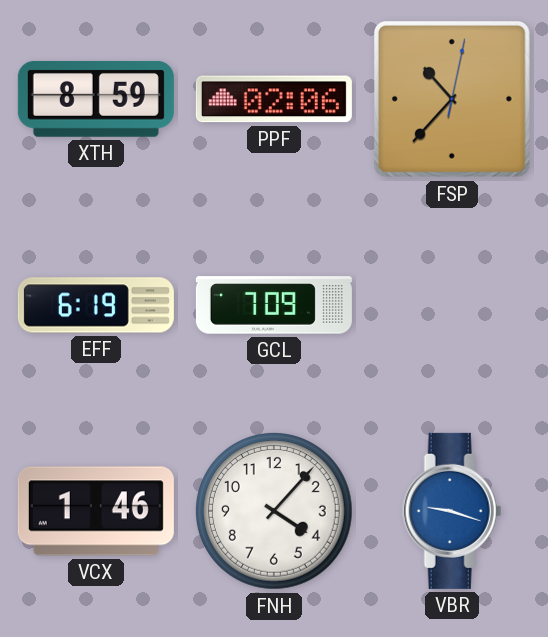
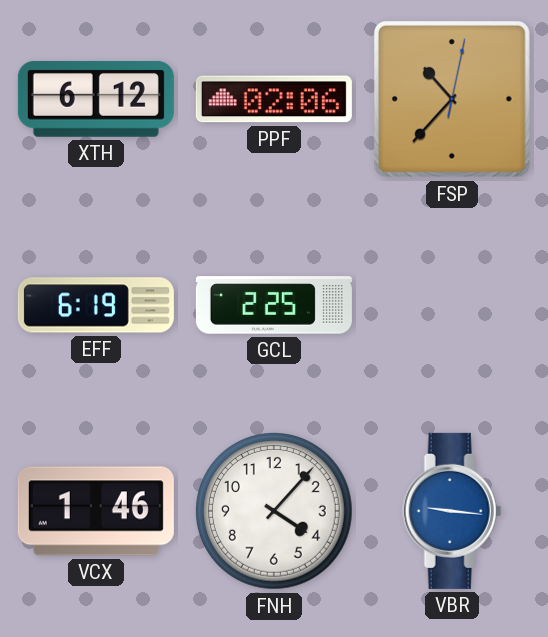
XTH: 8:59 -> 6:12 (96, 99)
GCL: 7:09 -> 2:25 (274, 305)
VBR: 9:18 -> 9:16 (452, 511)
